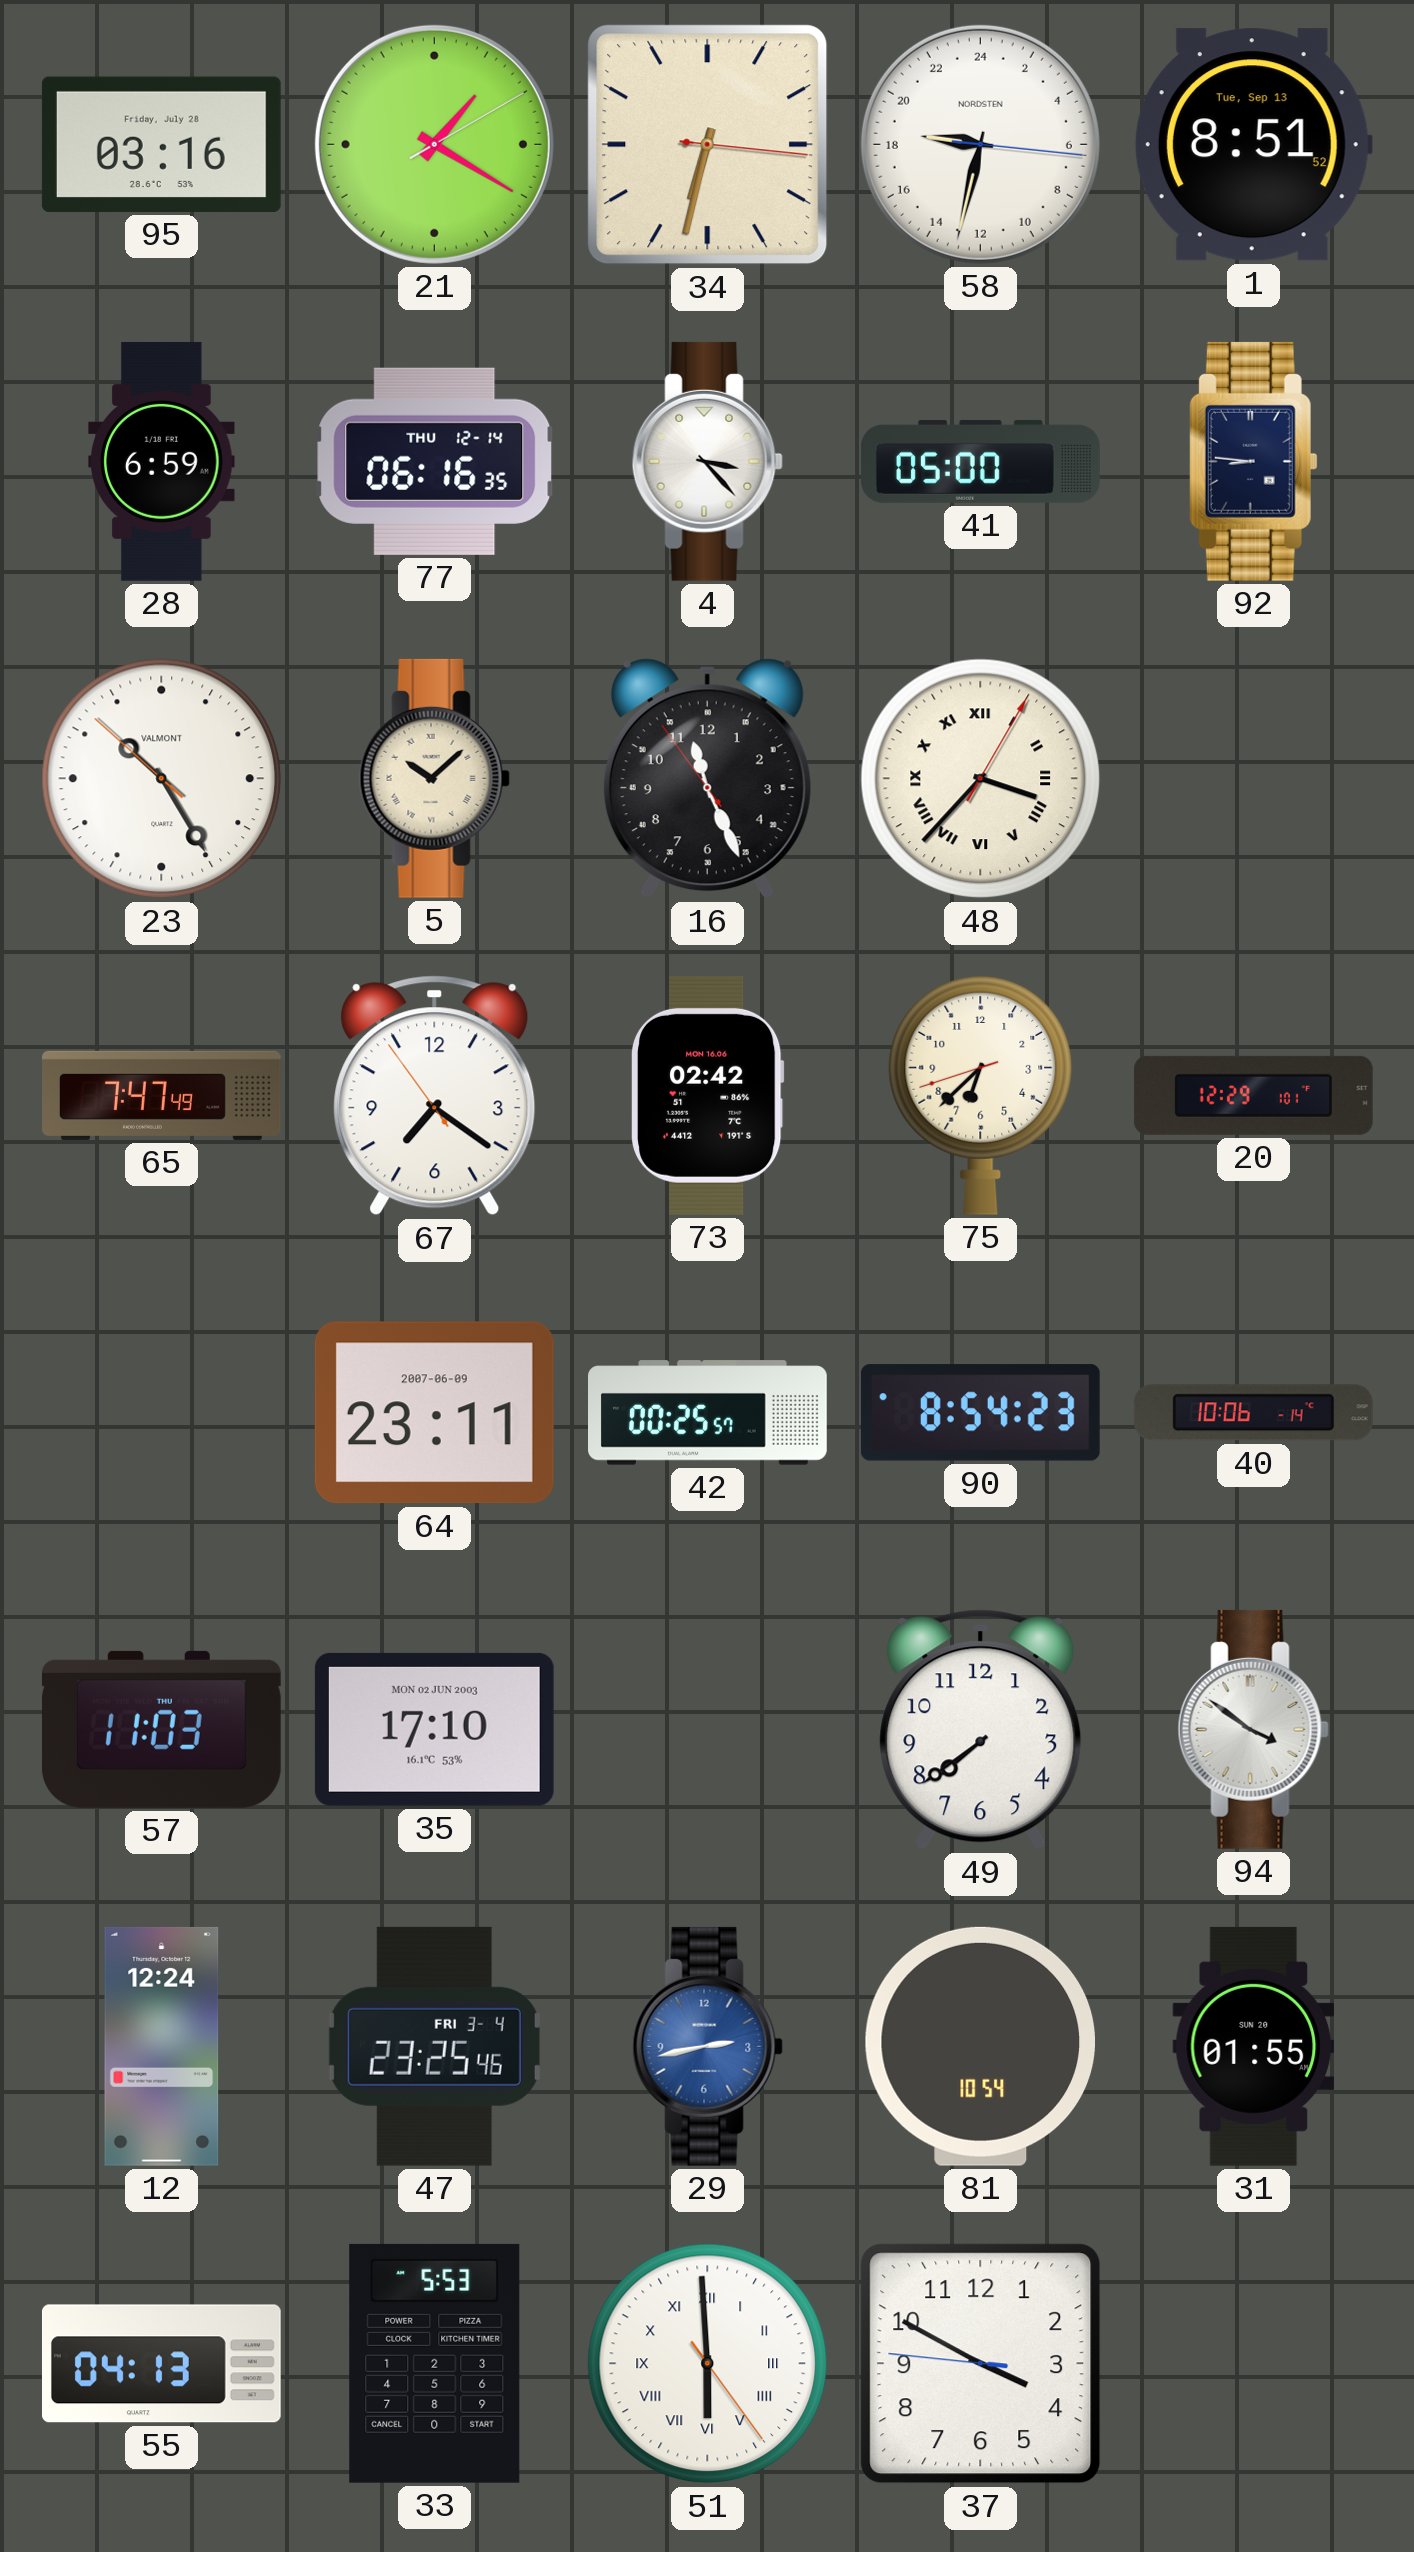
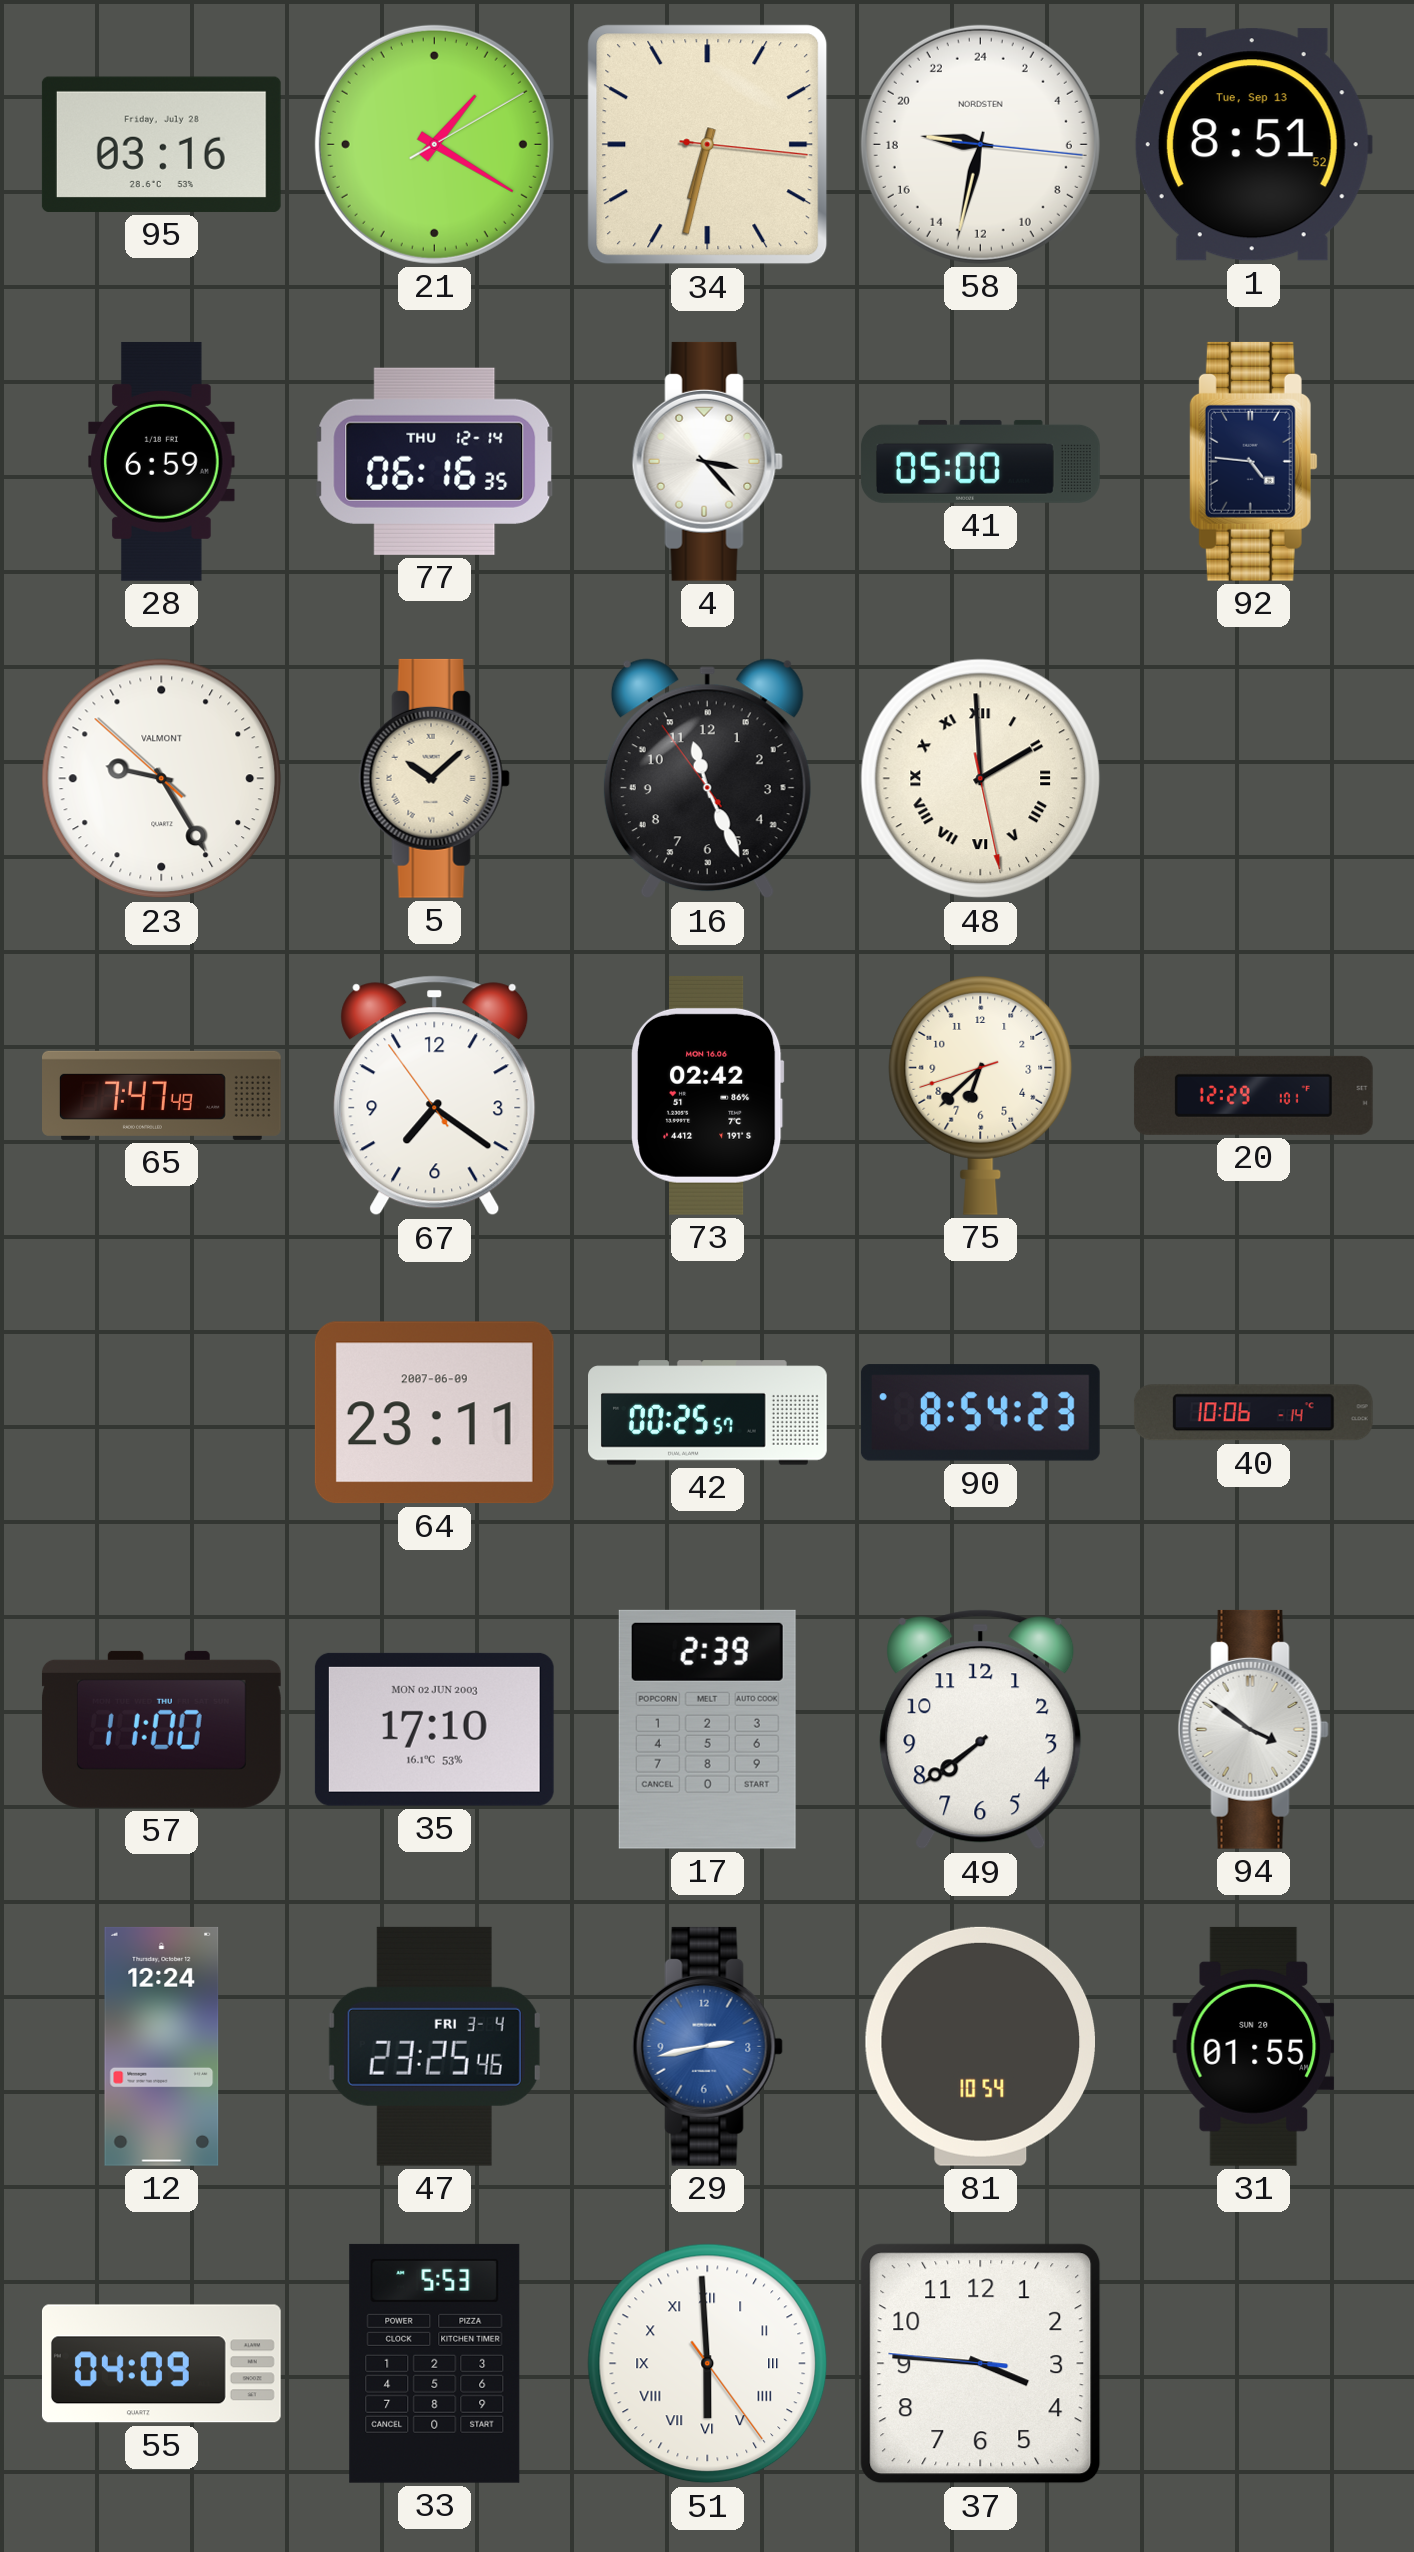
92: 8:46 -> 4:46 (1253, 461)
23: 10:24 -> 9:24 (162, 779)
48: 3:37 -> 1:59 (981, 779)
57: 11:03 -> 11:00 (161, 1729)
17: none -> 2:39 (707, 1729)
55: 04:13 -> 04:09 (161, 2364)
37: 3:49 -> 3:45 (981, 2364)
